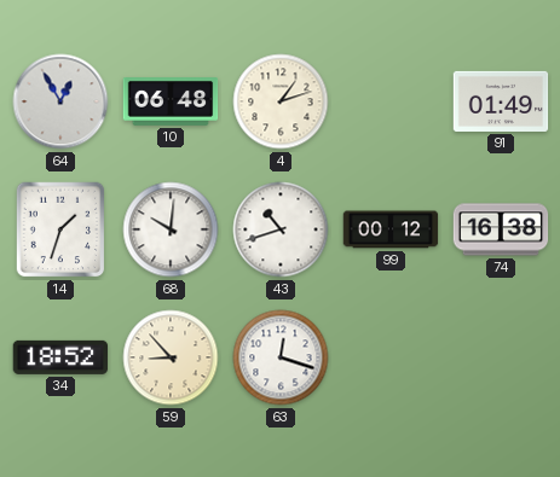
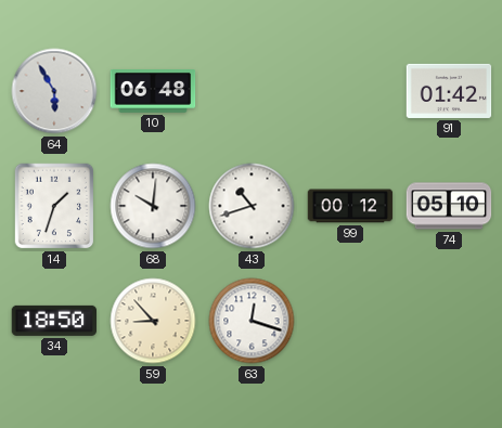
64: 12:55 -> 5:55 (54, 91)
4: 1:12 -> none (281, 101)
91: 01:49 -> 01:42 (449, 91)
74: 16:38 -> 05:10 (449, 206)
34: 18:52 -> 18:50 (54, 321)
